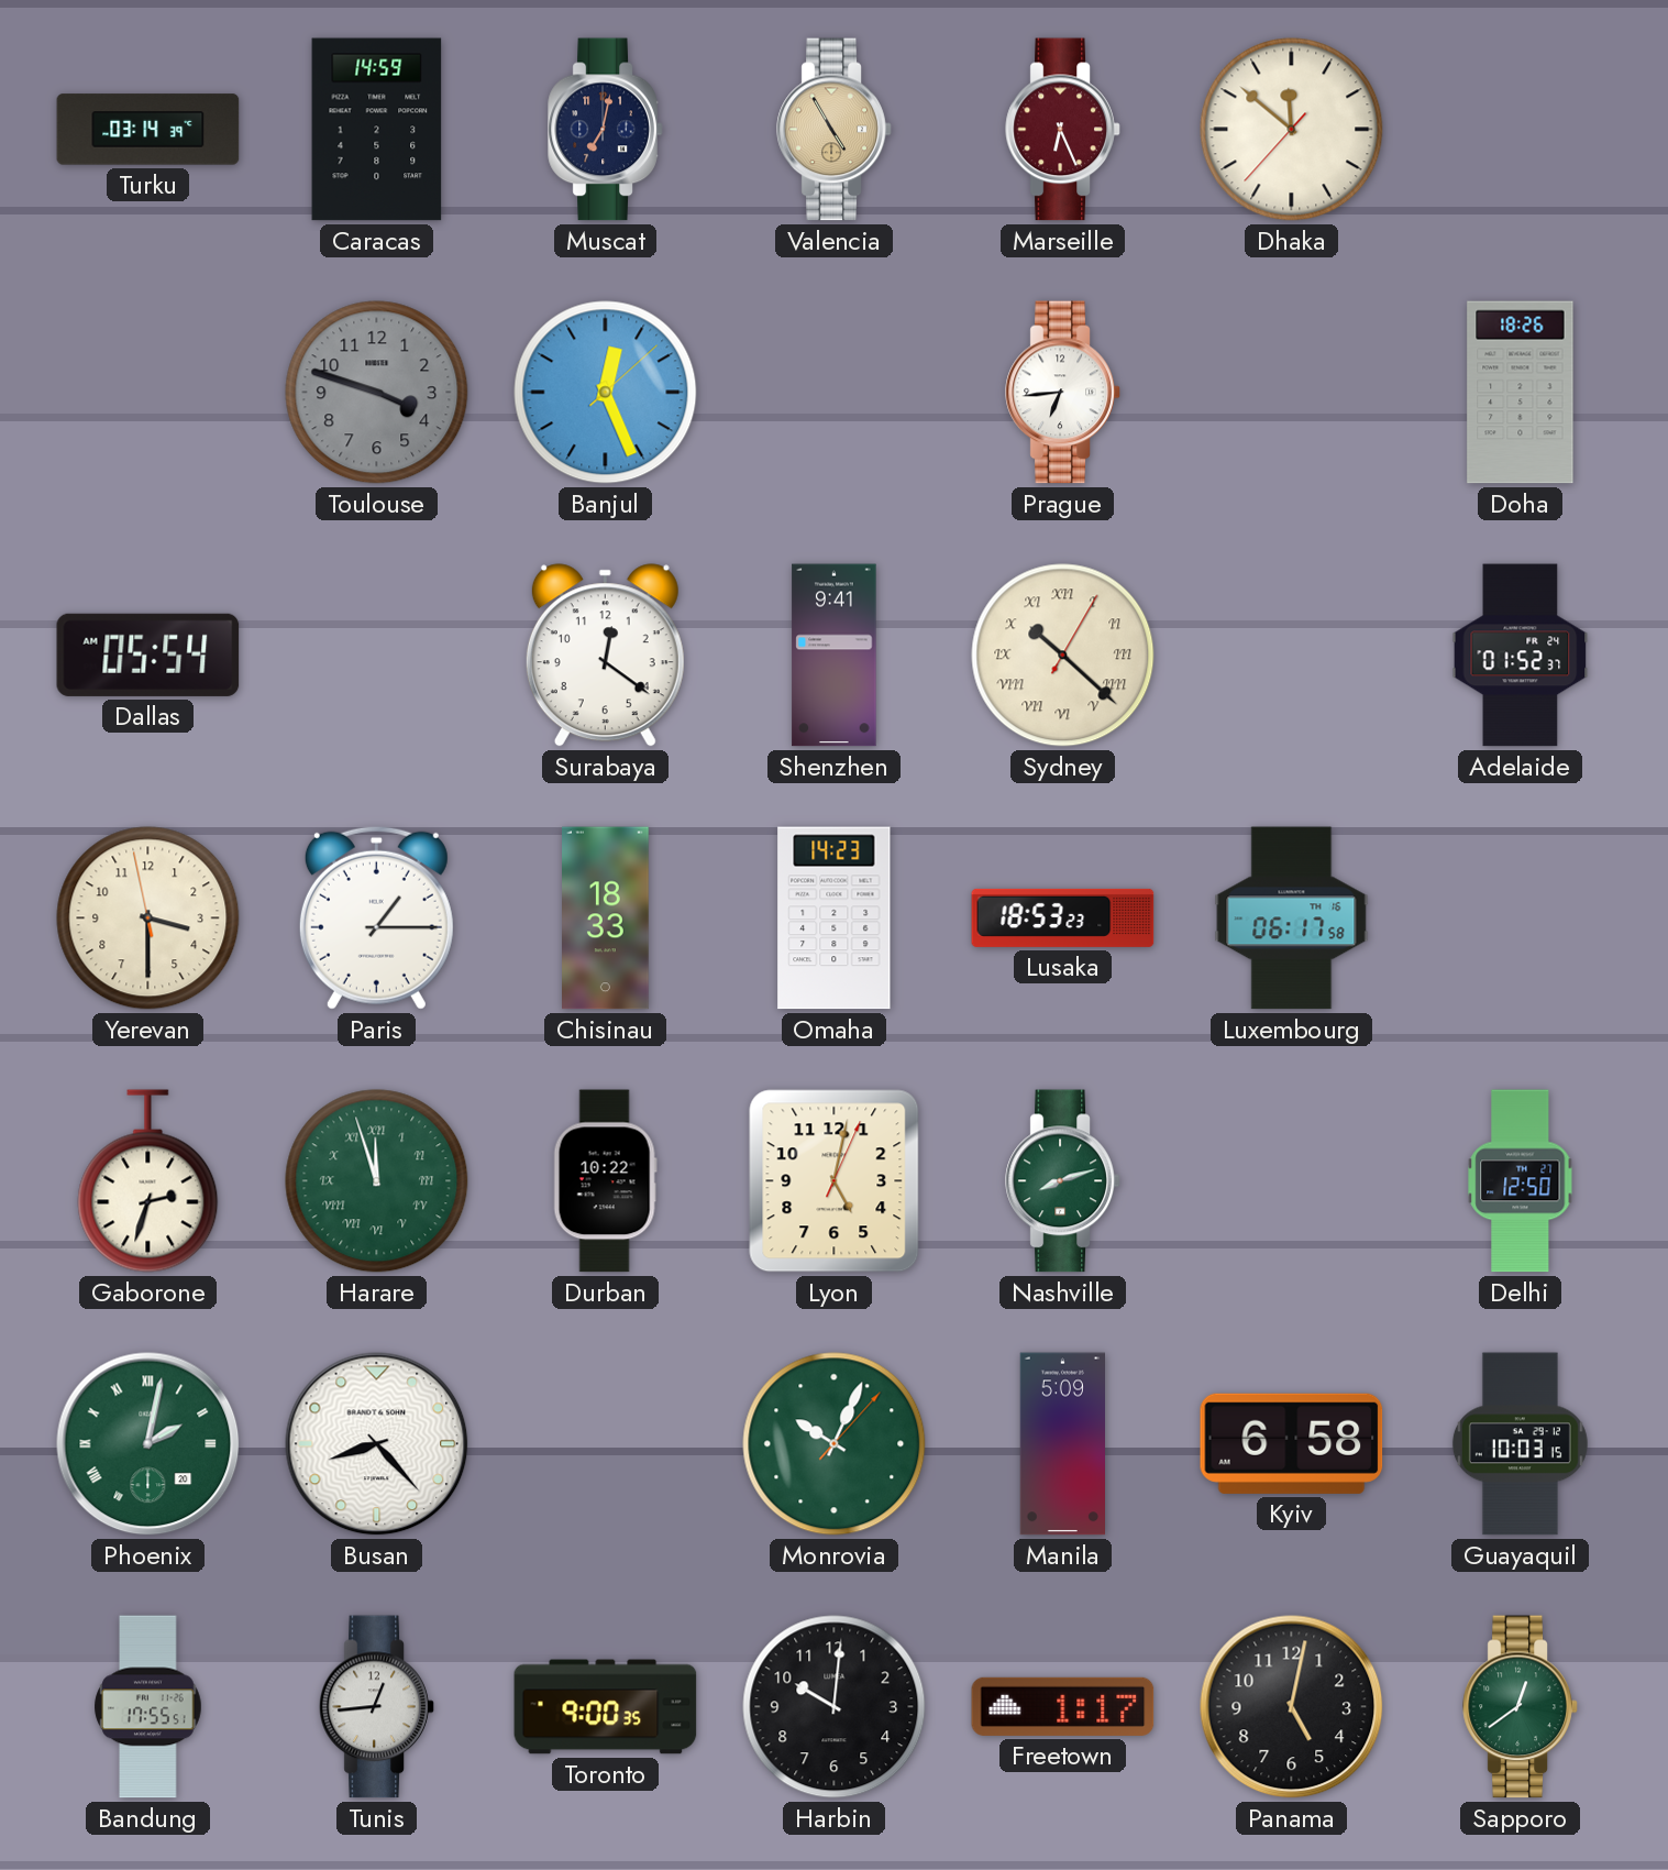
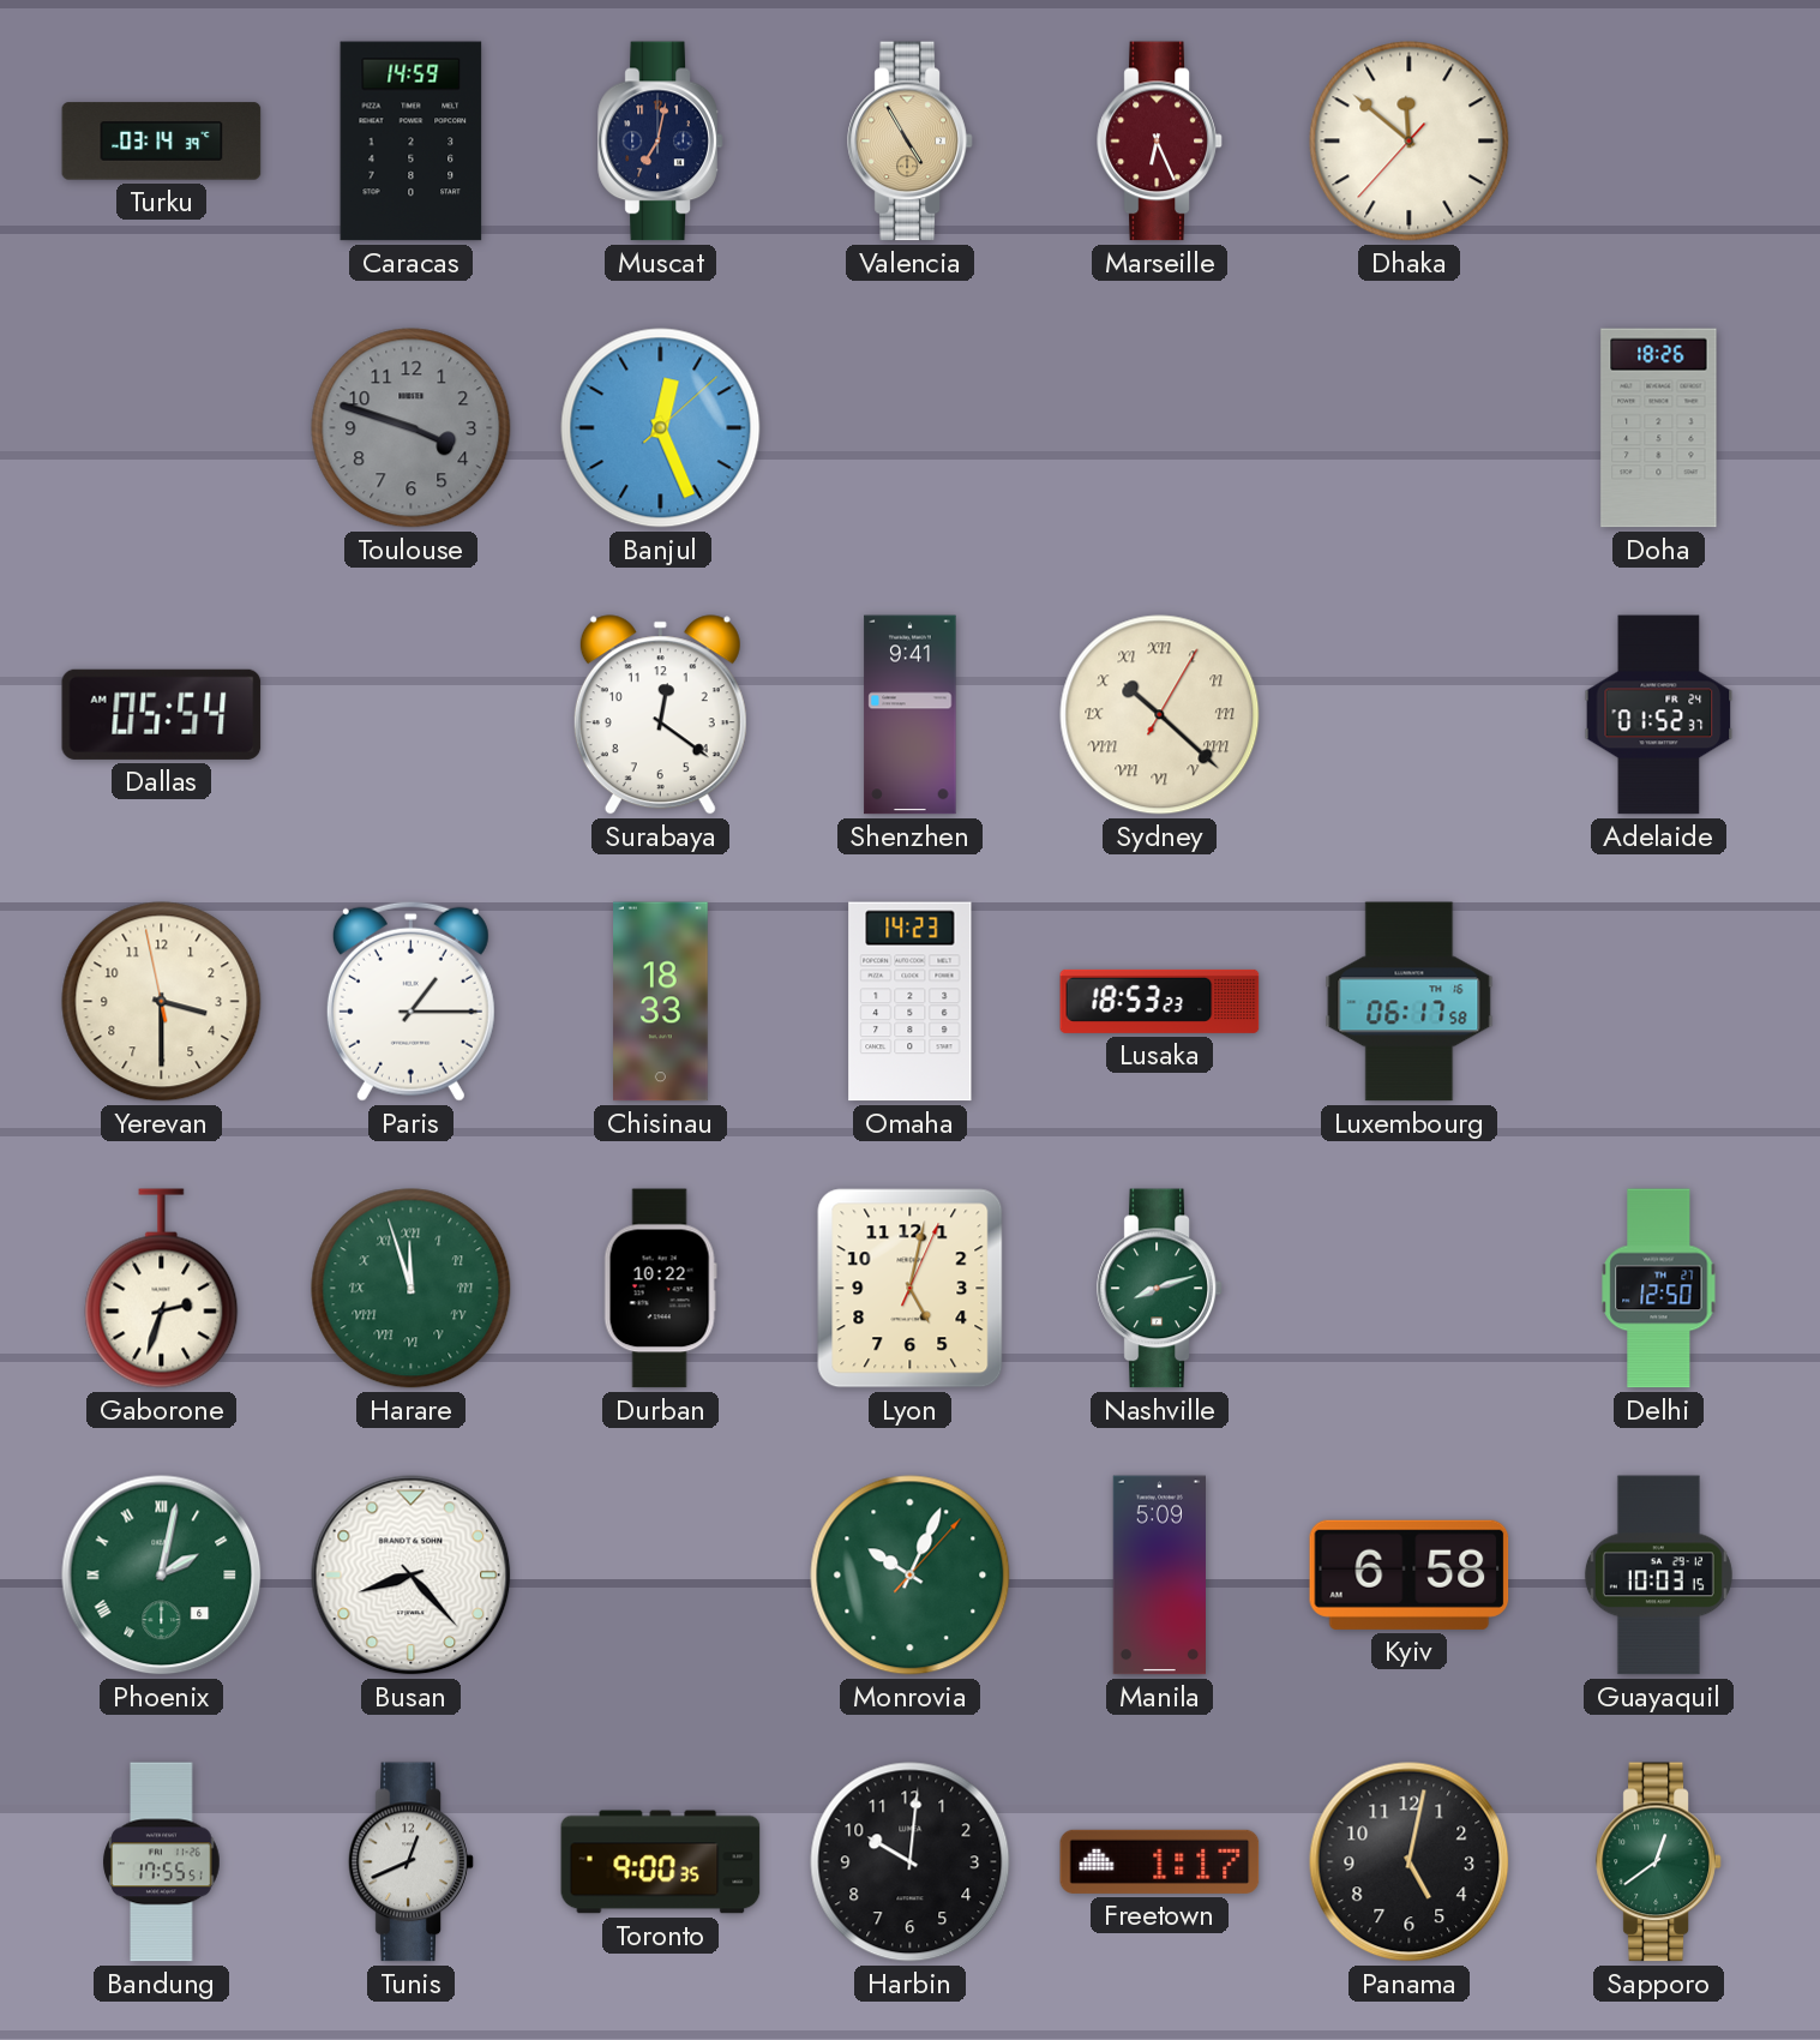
Prague: 6:44 -> none (1063, 393)
Phoenix date: 20 -> 6 (162, 1576)
Tunis: 12:44 -> 12:41 (412, 1862)
